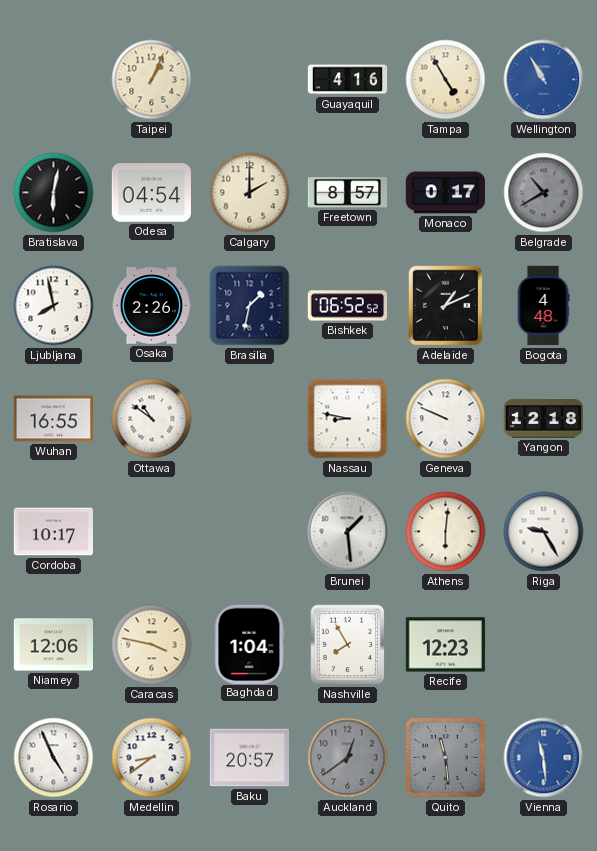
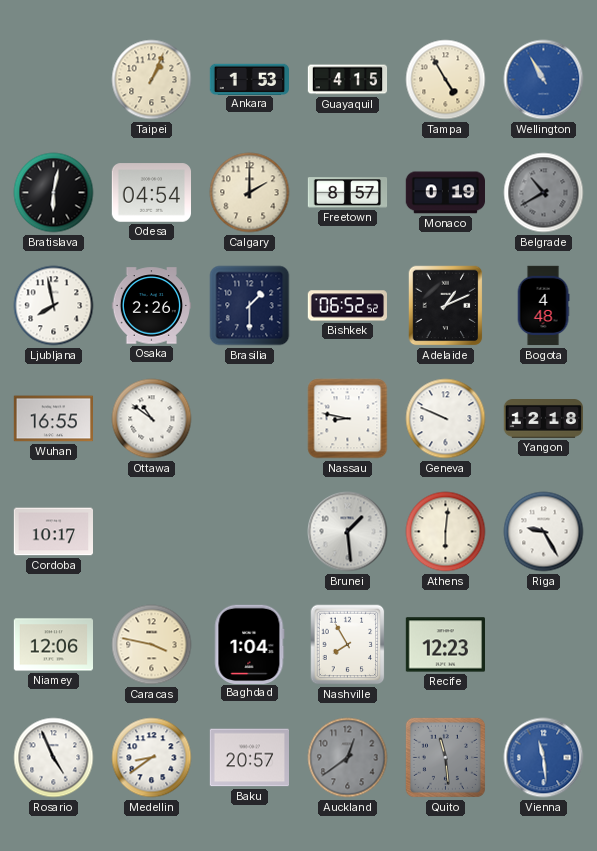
Ankara: none -> 1:53 (249, 79)
Guayaquil: 4:16 -> 4:15 (348, 80)
Monaco: 0:17 -> 0:19 (445, 193)
Brasilia: 1:32 -> 1:30 (250, 306)
